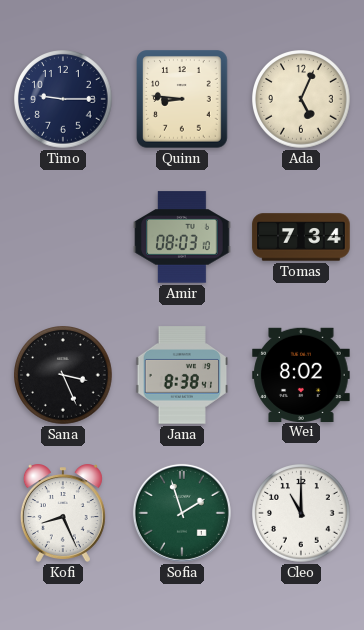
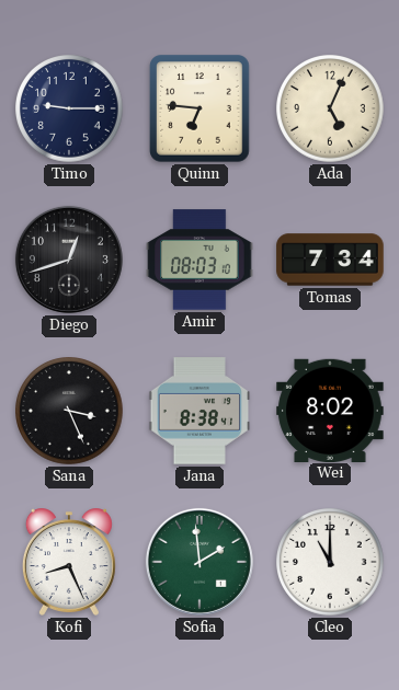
Quinn: 8:46 -> 6:46 (200, 108)
Diego: none -> 12:42 (69, 260)
Sofia: 1:57 -> 1:59 (200, 562)
